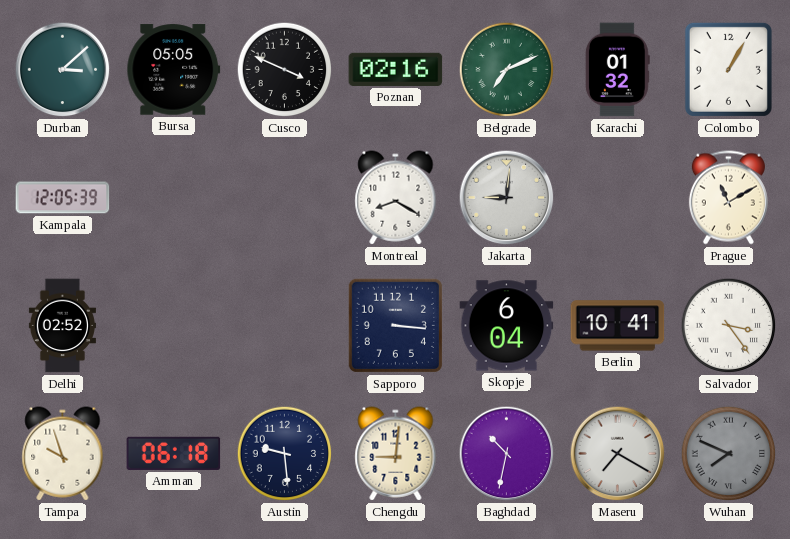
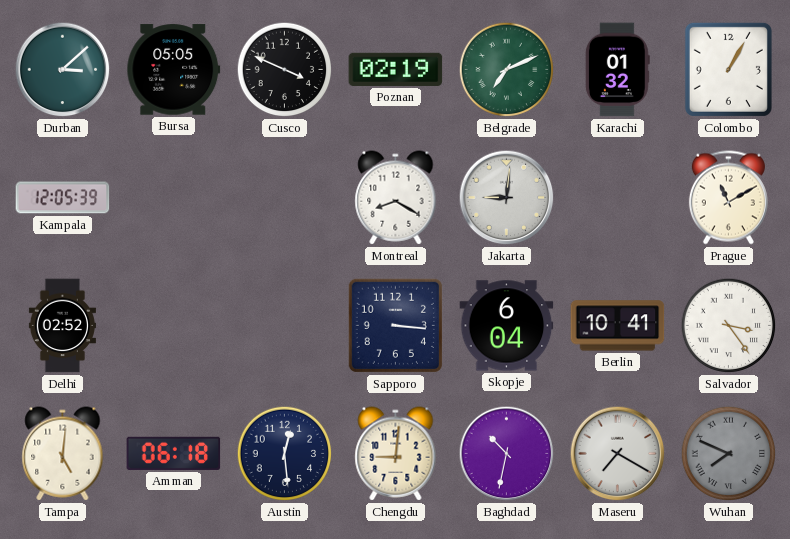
Poznan: 02:16 -> 02:19 (396, 69)
Tampa: 9:57 -> 5:01 (63, 454)
Austin: 9:29 -> 12:29 (285, 454)
